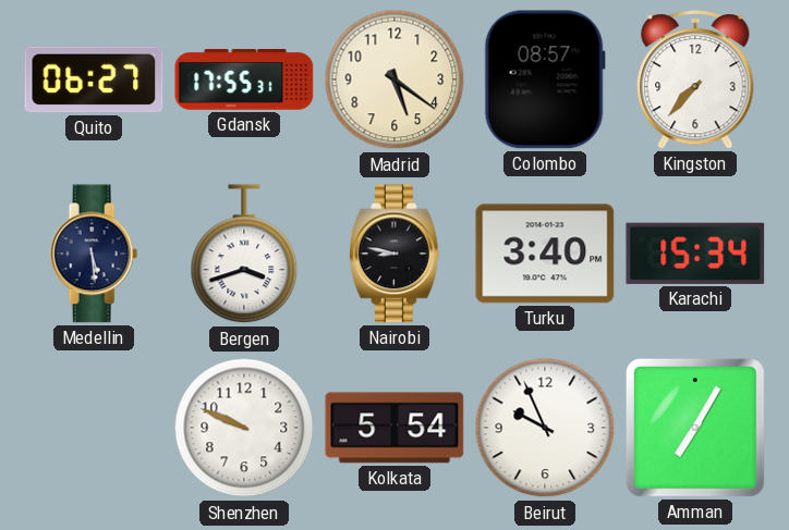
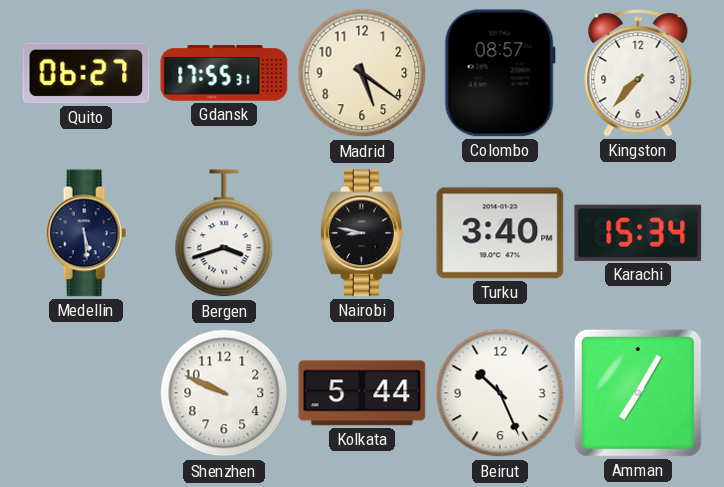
Kolkata: 5:54 -> 5:44 (362, 393)
Beirut: 9:56 -> 10:26 (500, 393)
